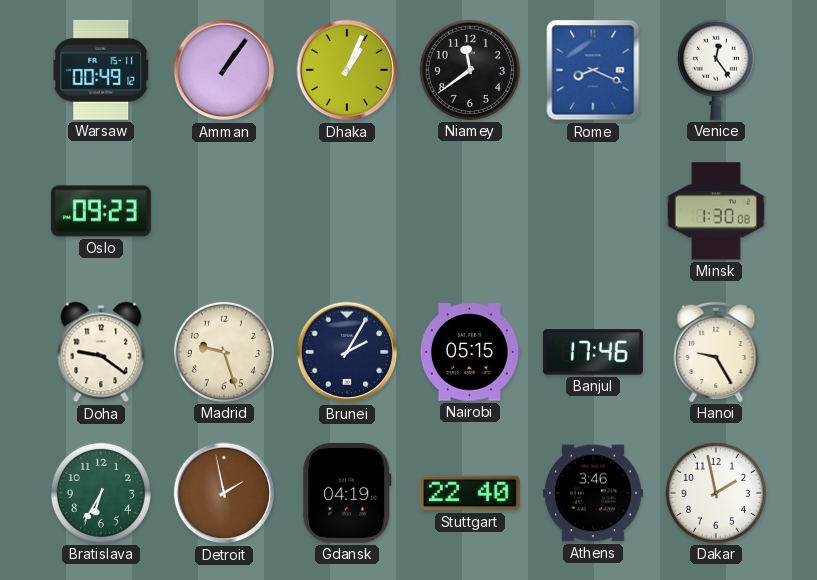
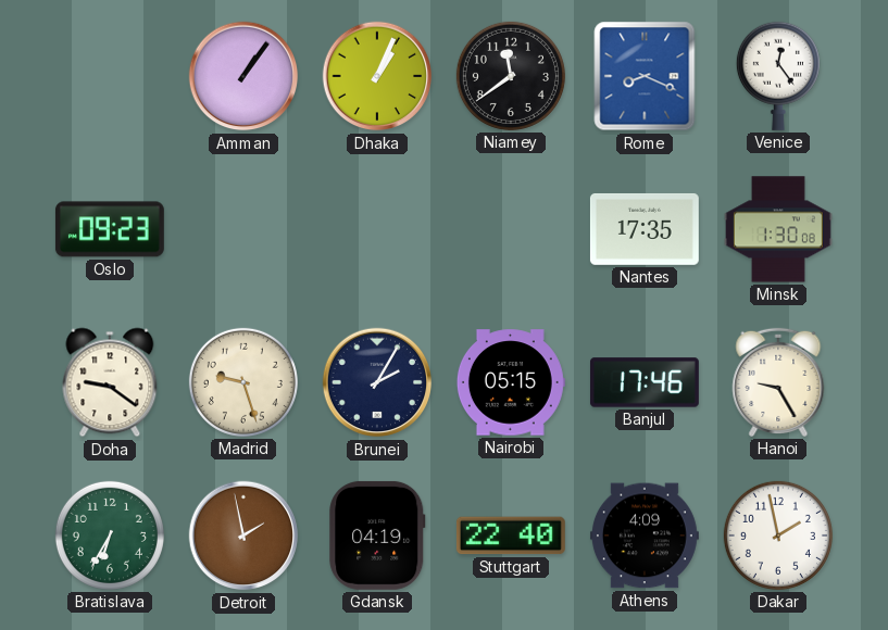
Warsaw: 00:49 -> none (102, 70)
Nantes: none -> 17:35 (645, 229)
Athens: 3:46 -> 4:09 (645, 535)
